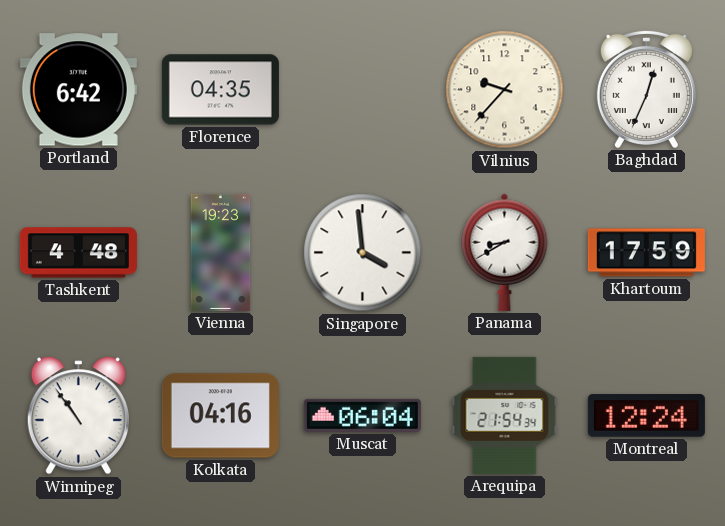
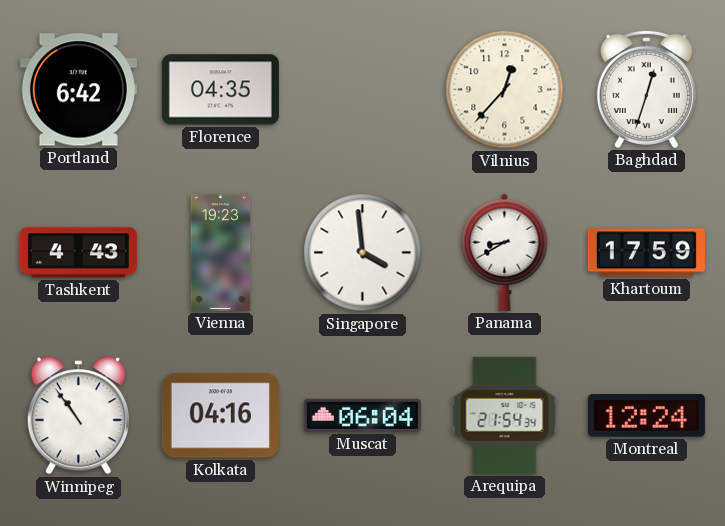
Vilnius: 9:37 -> 12:37 (505, 90)
Baghdad: 12:34 -> 12:33 (646, 89)
Tashkent: 4:48 -> 4:43 (78, 253)
